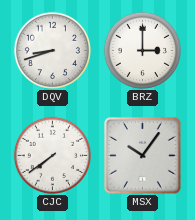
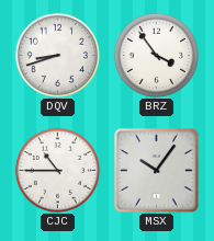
BRZ: 3:00 -> 3:54 (156, 55)
CJC: 7:39 -> 10:45 (57, 170)
